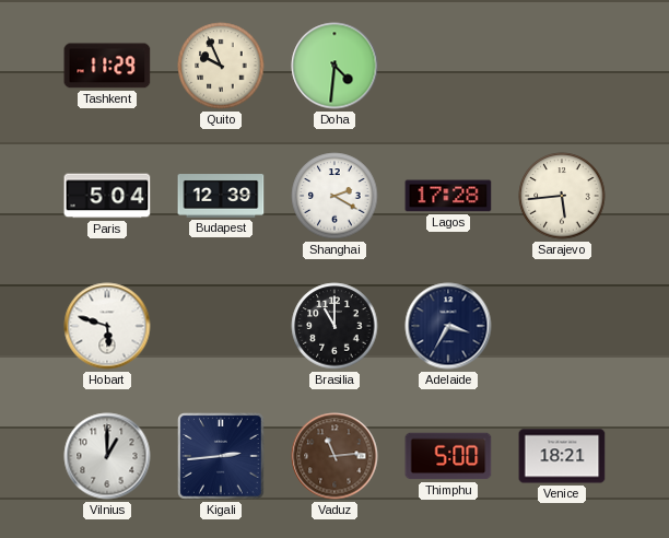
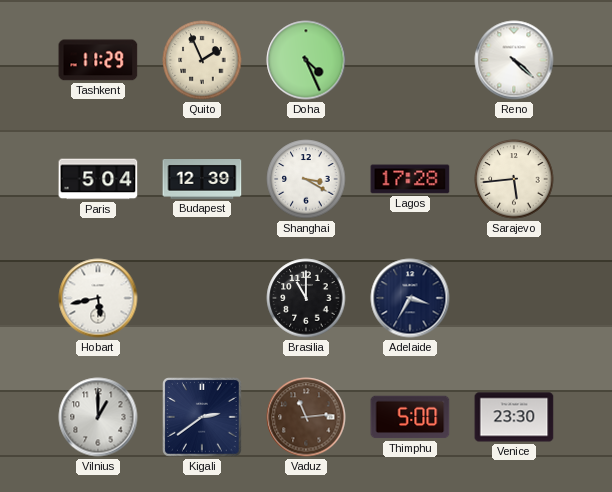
Quito: 9:56 -> 1:56 (202, 60)
Doha: 4:31 -> 4:26 (306, 60)
Reno: none -> 4:22 (514, 60)
Shanghai: 2:20 -> 3:20 (306, 179)
Hobart: 5:48 -> 5:43 (98, 298)
Kigali: 2:44 -> 2:39 (202, 417)
Venice: 18:21 -> 23:30 (514, 417)
